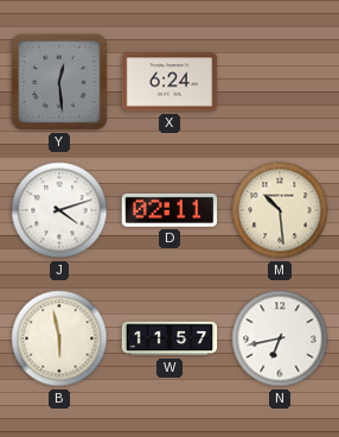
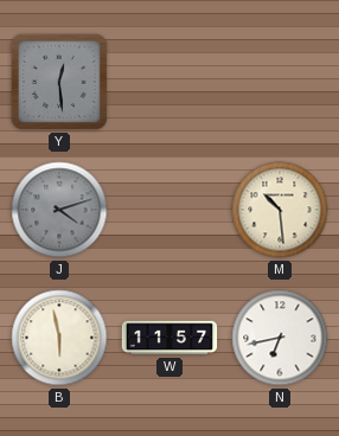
X: 6:24 -> none (170, 82)
J dial: white -> grey (59, 210)
D: 02:11 -> none (170, 210)
